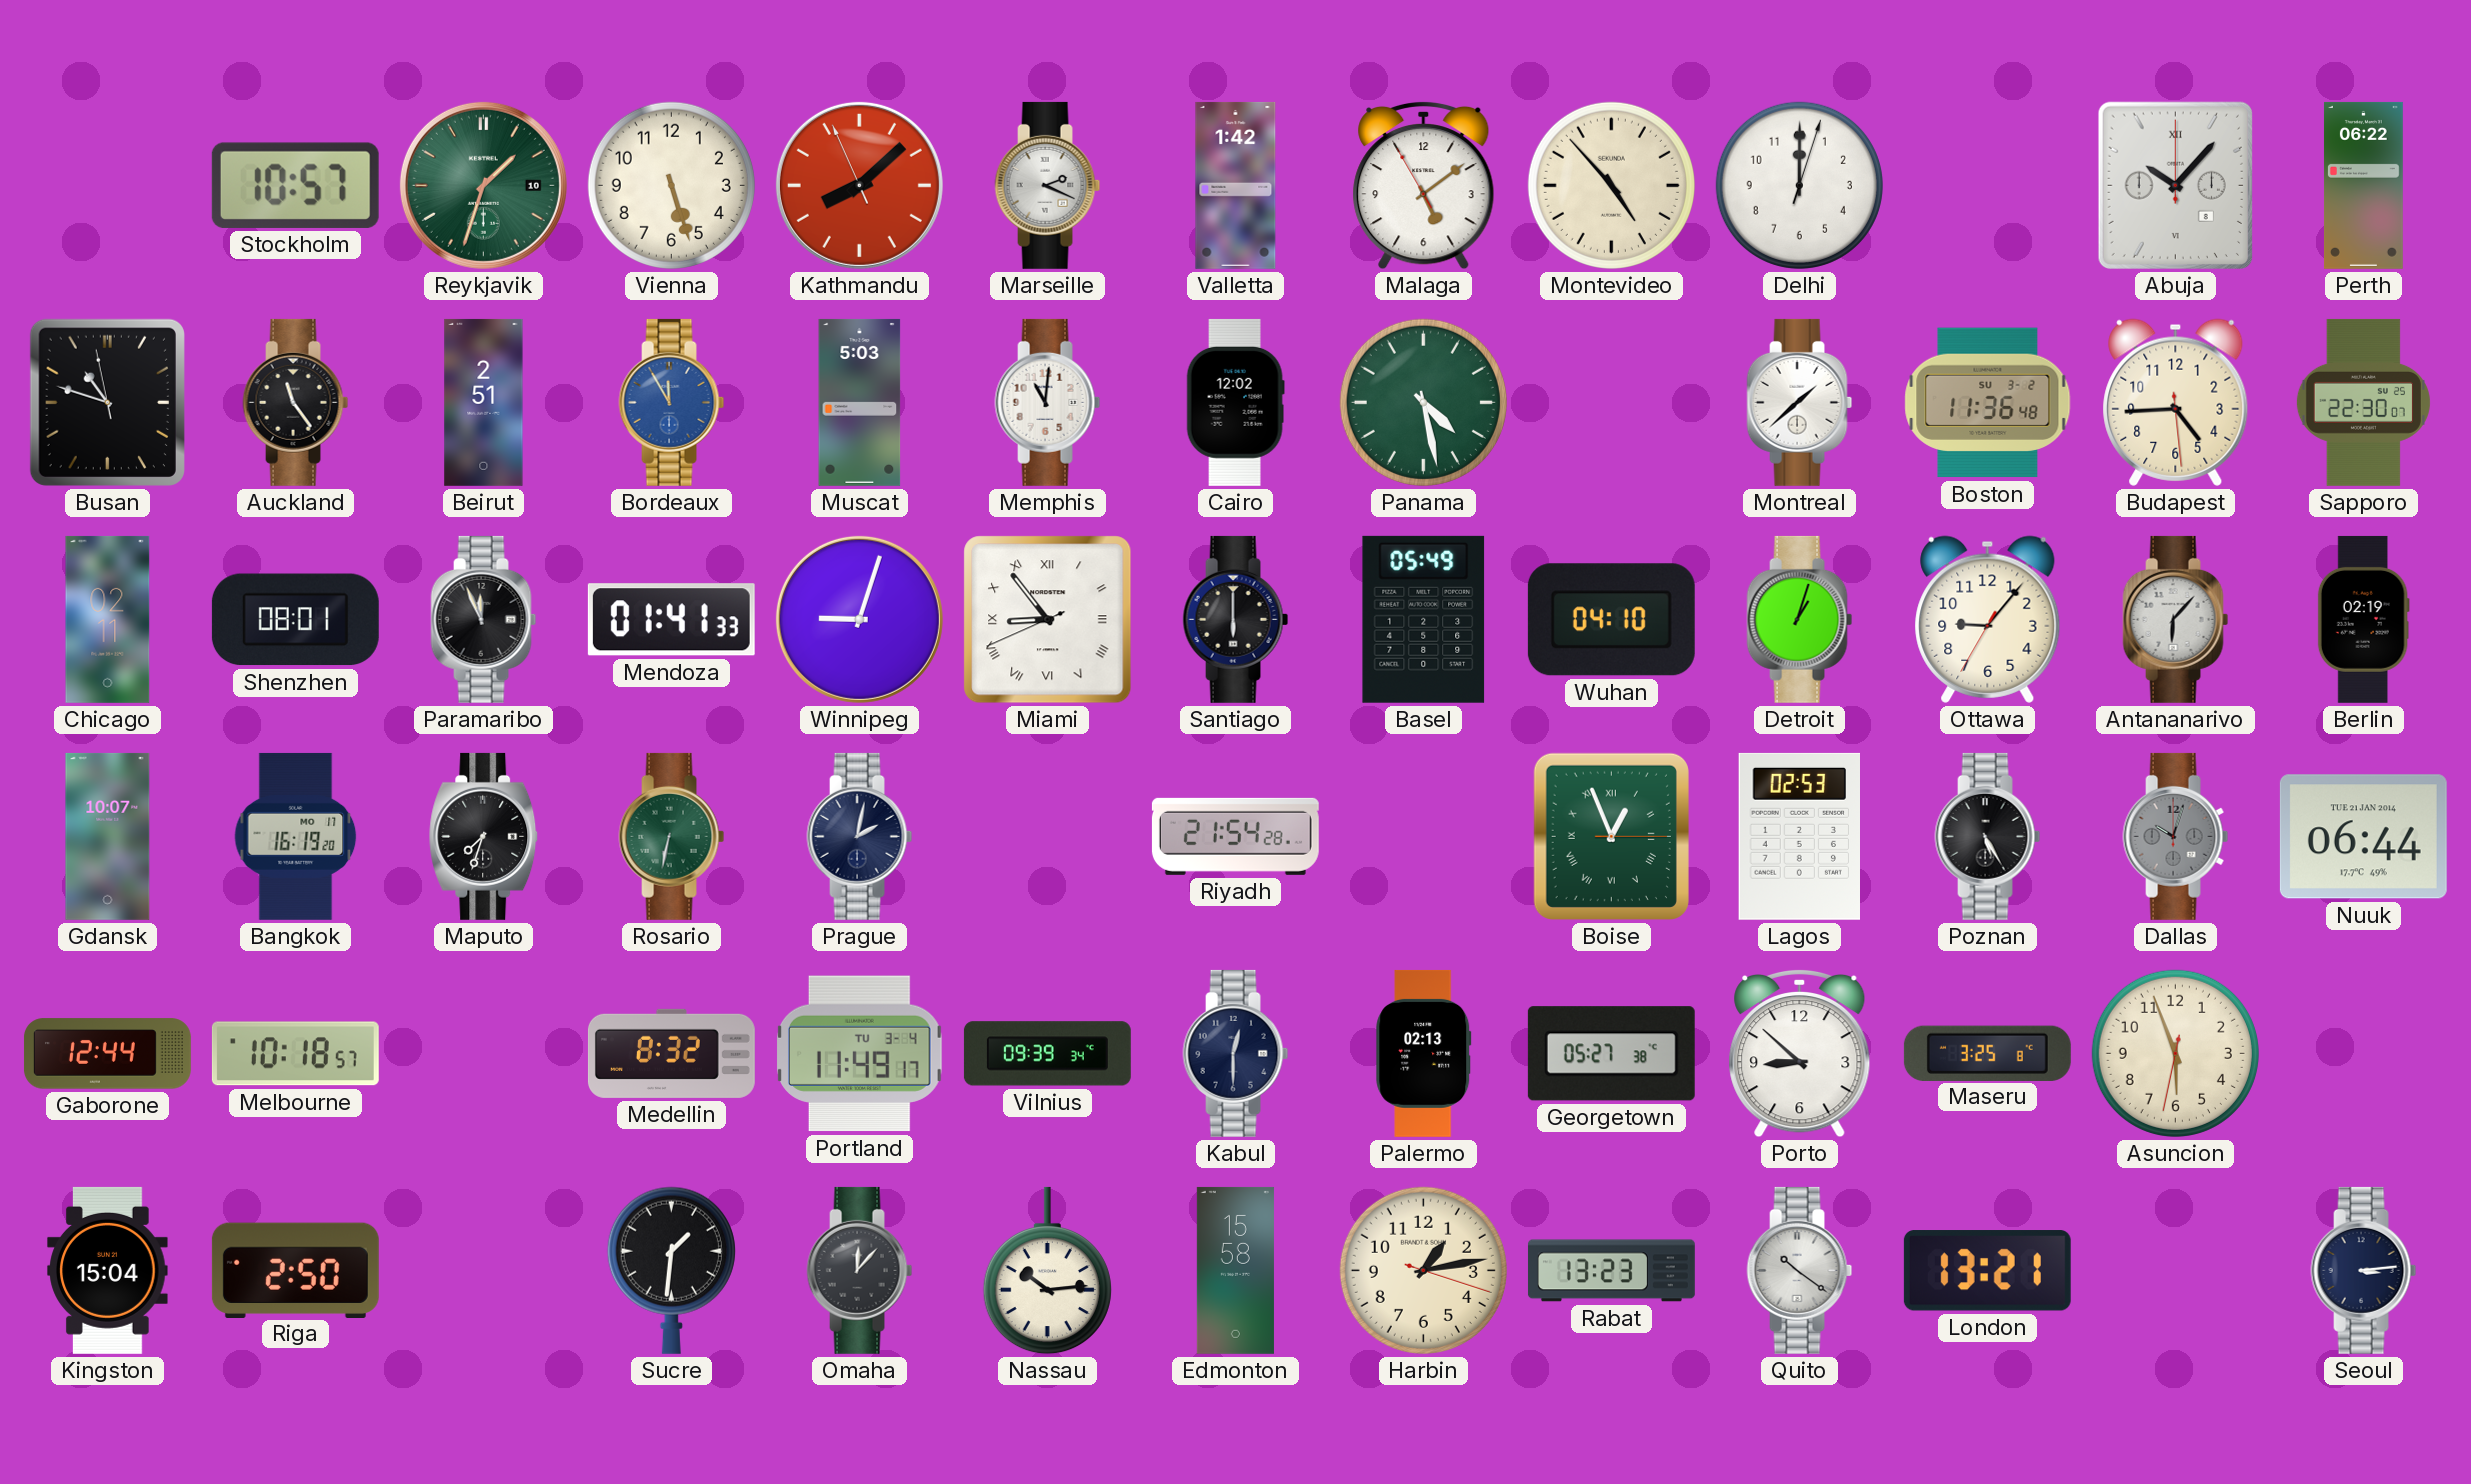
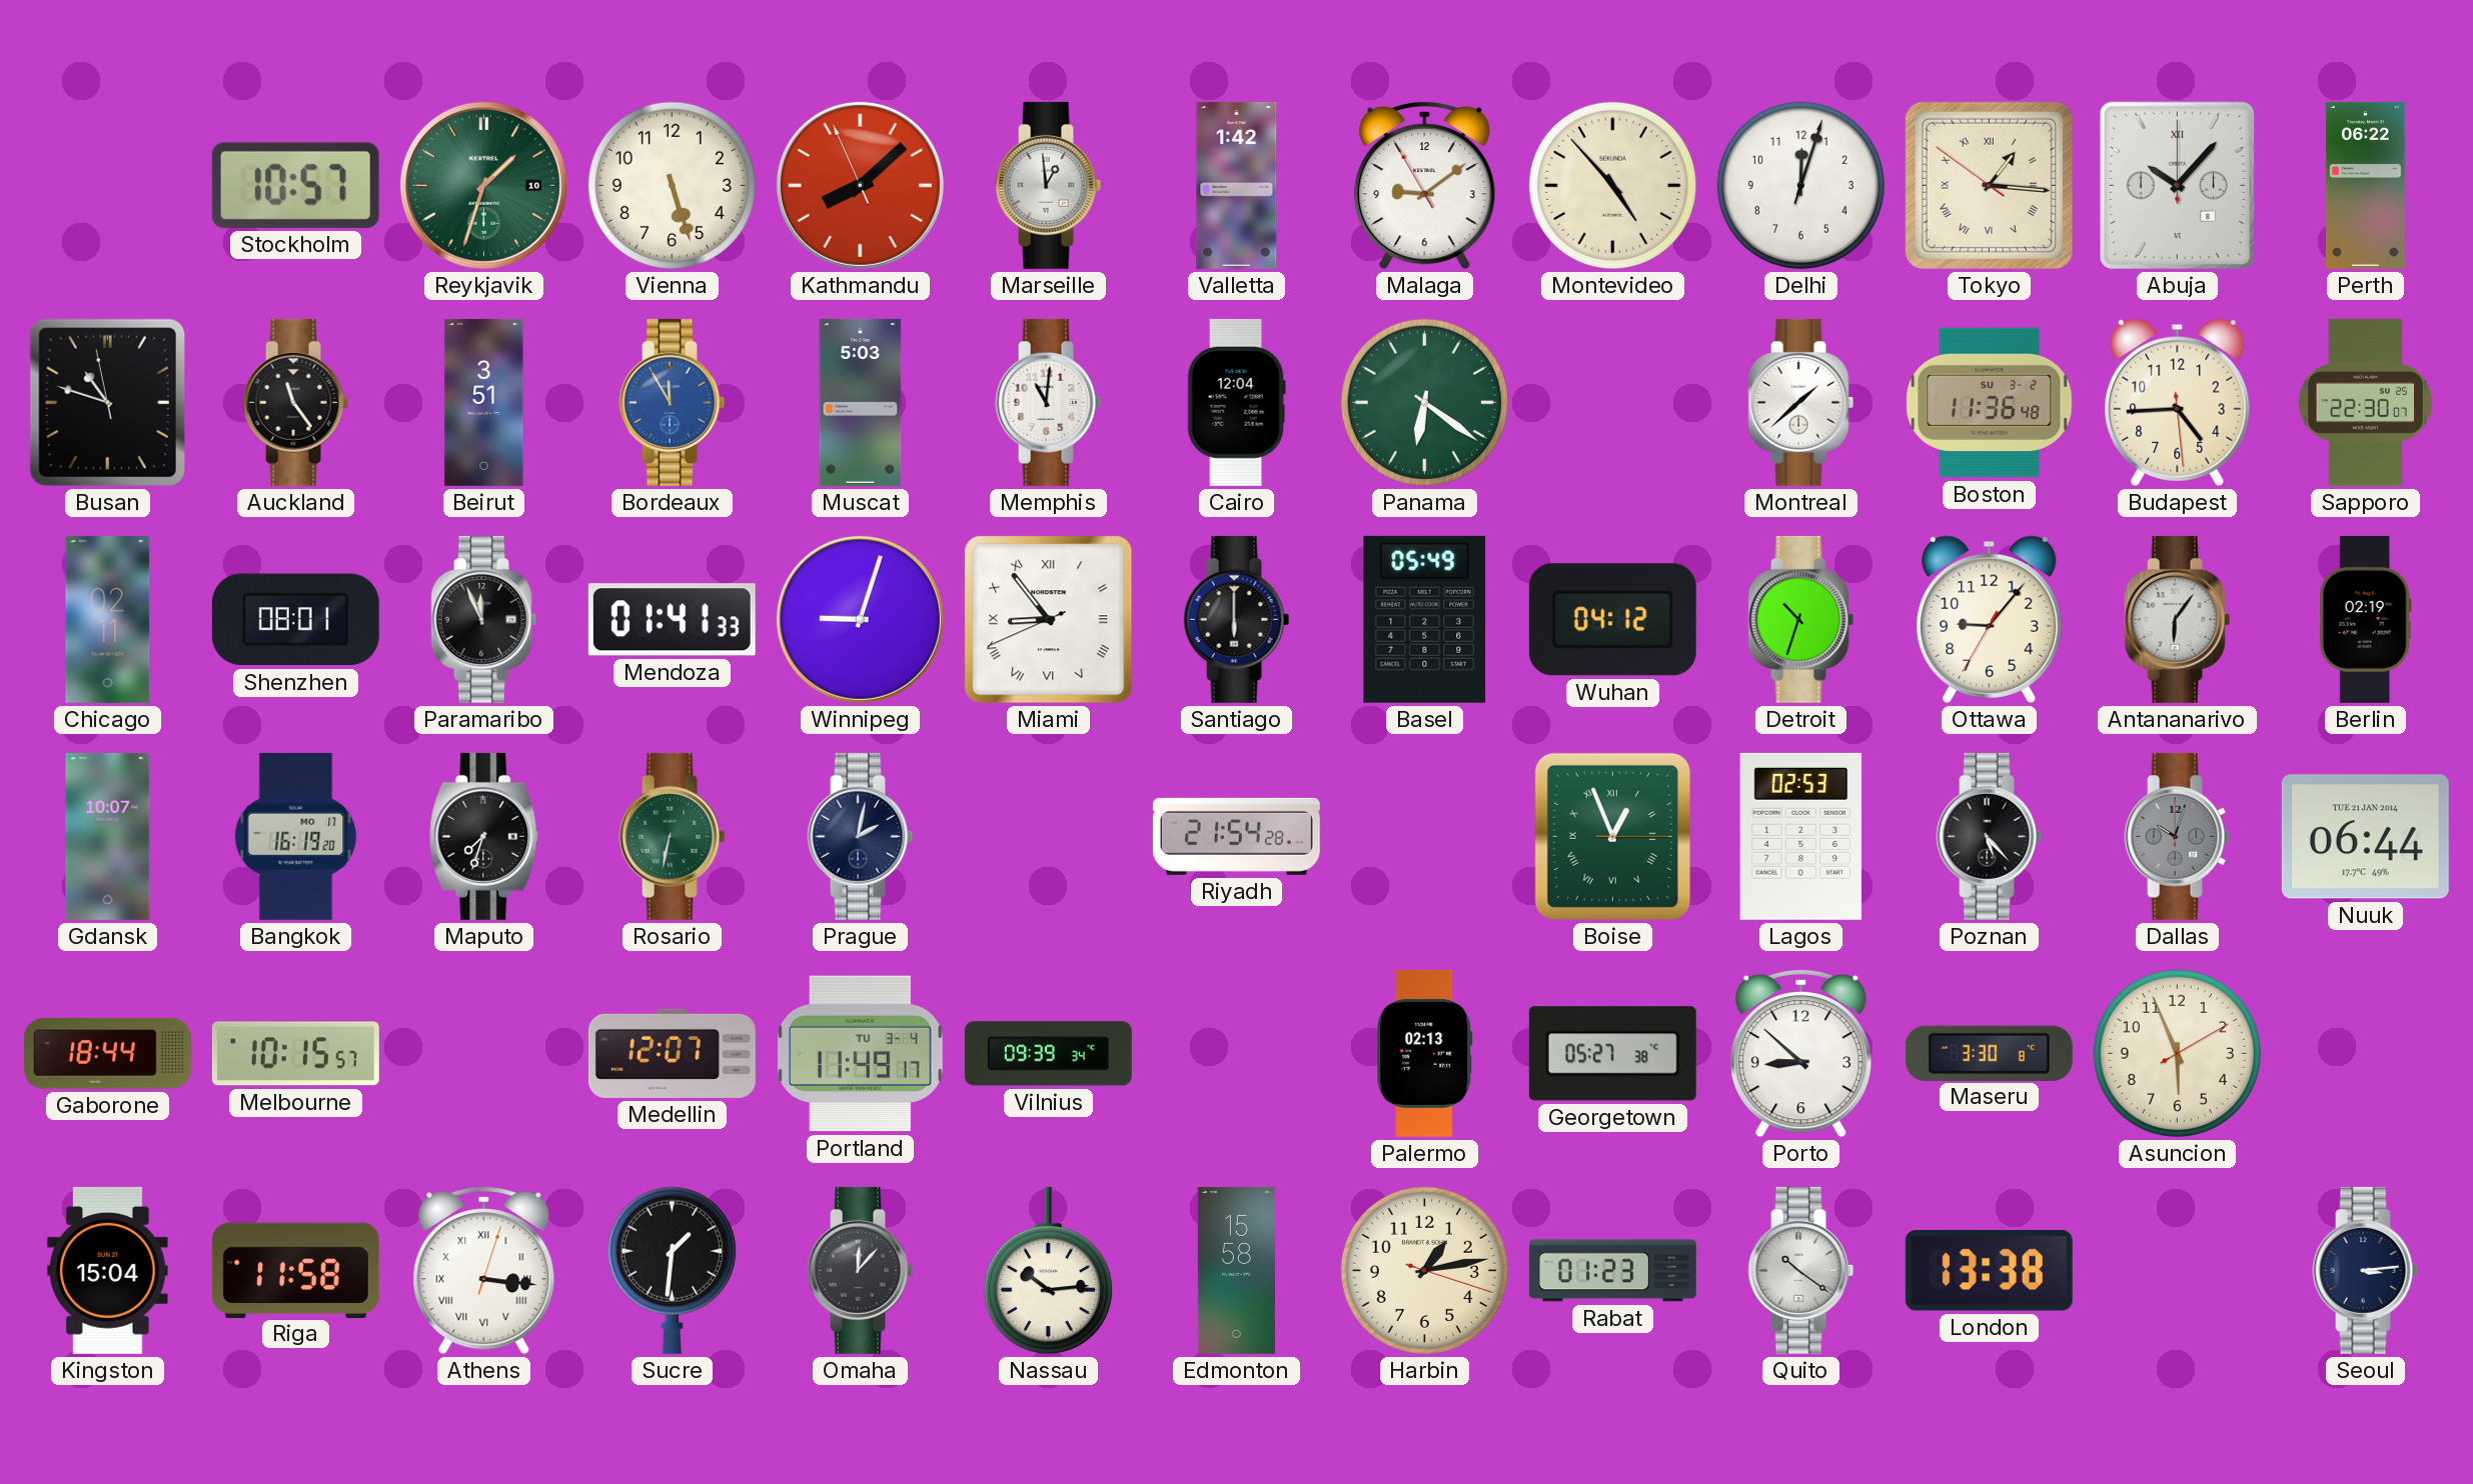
Marseille: 2:19 -> 12:59 (1049, 185)
Malaga: 5:08 -> 9:08 (1425, 185)
Delhi: 12:00 -> 12:03 (1800, 185)
Tokyo: none -> 1:15 (1989, 185)
Beirut: 2:51 -> 3:51 (484, 402)
Cairo: 12:02 -> 12:04 (1236, 402)
Panama: 4:28 -> 6:21 (1424, 402)
Wuhan: 04:10 -> 04:12 (1612, 620)
Detroit: 1:03 -> 10:33 (1801, 619)
Antananarivo: 6:07 -> 6:06 (2178, 619)
Poznan: 5:25 -> 5:23 (1990, 836)
Gaborone: 12:44 -> 18:44 (107, 1054)
Melbourne: 10:18 -> 10:15 (295, 1054)
Medellin: 8:32 -> 12:07 (672, 1053)
Kabul: 12:30 -> none (1236, 1053)
Maseru: 3:25 -> 3:30 (1989, 1053)
Asuncion: 5:56:32 -> 5:56:10 (2177, 1053)
Riga: 2:50 -> 11:58 (295, 1270)
Athens: none -> 3:16 (484, 1270)
Rabat: 13:23 -> 01:23 (1612, 1271)
London: 13:21 -> 13:38 (1989, 1271)
